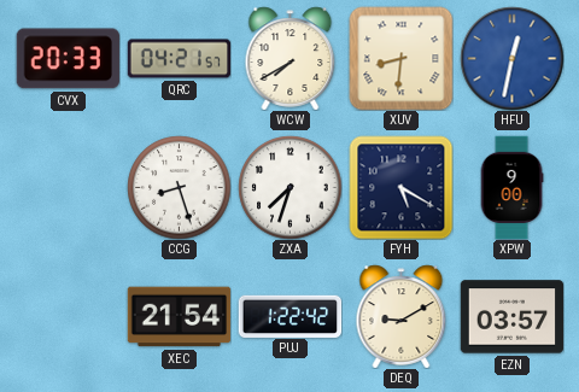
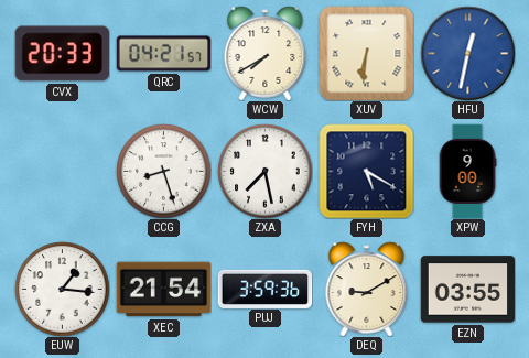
XUV: 8:31 -> 6:31 (366, 53)
ZXA: 7:33 -> 7:28 (264, 171)
EUW: none -> 1:16 (62, 289)
PUJ: 1:22 -> 3:59 (264, 289)
EZN: 03:57 -> 03:55 (467, 290)
